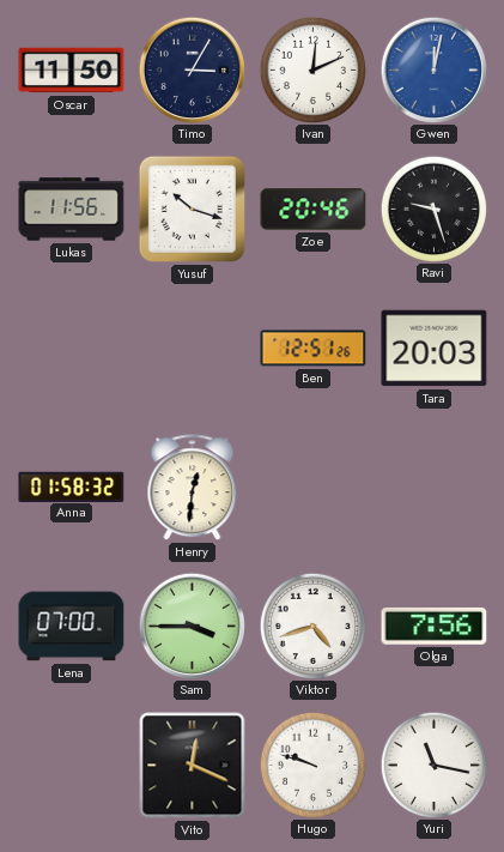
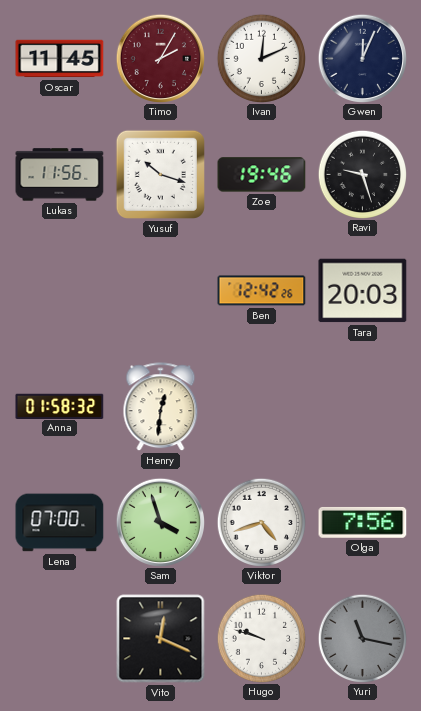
Oscar: 11:50 -> 11:45 (60, 59)
Timo: 3:05 -> 2:05 (160, 58)
Timo dial: navy -> burgundy (160, 58)
Gwen: 12:02 -> 12:04 (362, 58)
Gwen dial: blue -> navy (362, 58)
Zoe: 20:46 -> 19:46 (262, 175)
Ben: 12:51 -> 12:42 (262, 291)
Sam: 3:45 -> 3:57 (160, 522)
Yuri dial: white -> grey (362, 638)
